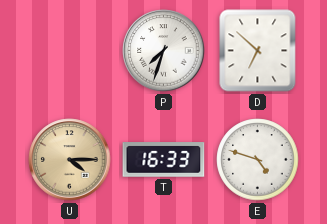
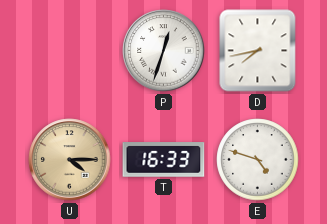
P: 7:33 -> 12:33 (164, 51)
D: 6:52 -> 7:43 (258, 51)
